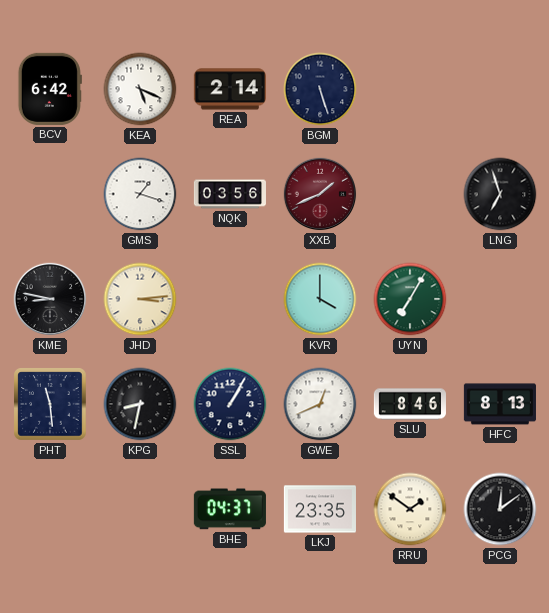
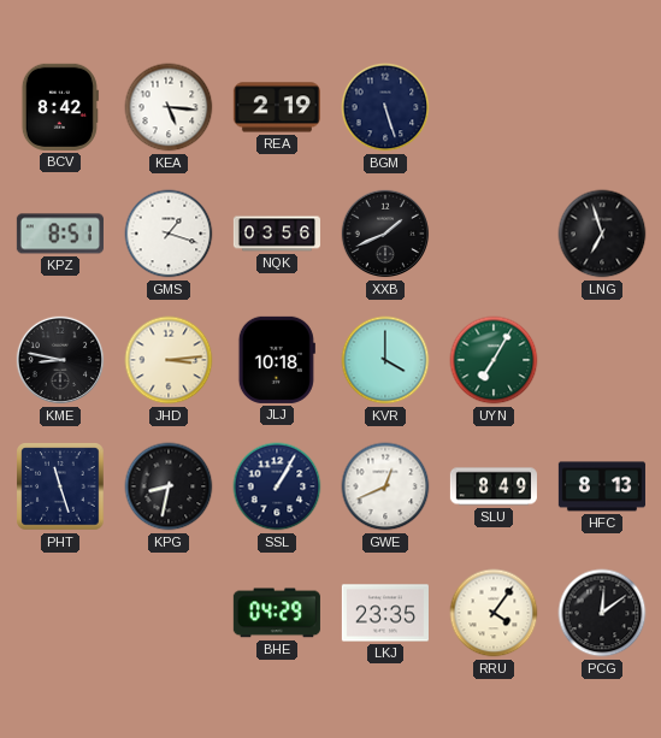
BCV: 6:42 -> 8:42 (60, 107)
KEA: 5:19 -> 5:16 (169, 107)
REA: 2:14 -> 2:19 (277, 107)
KPZ: none -> 8:51 (60, 234)
XXB dial: burgundy -> black (385, 234)
JLJ: none -> 10:18 (277, 360)
PHT: 11:29 -> 11:27 (60, 486)
SLU: 8:46 -> 8:49 (494, 486)
BHE: 04:37 -> 04:29 (277, 613)
RRU: 1:51 -> 4:06 (494, 613)
